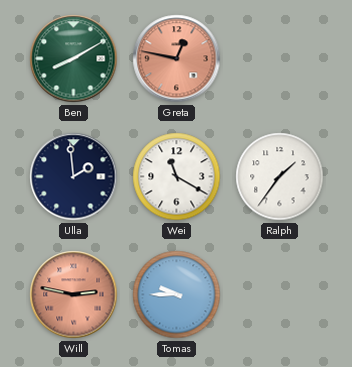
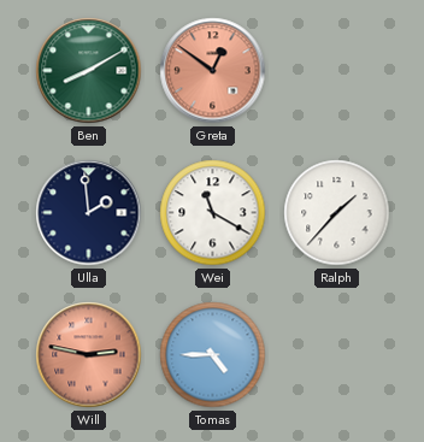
Greta: 12:47 -> 12:51 (213, 71)
Ralph: 1:36 -> 1:37 (337, 213)
Tomas: 9:45 -> 4:45 (213, 355)
